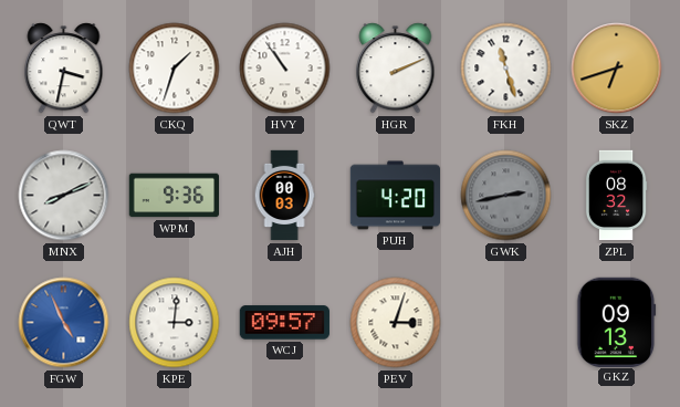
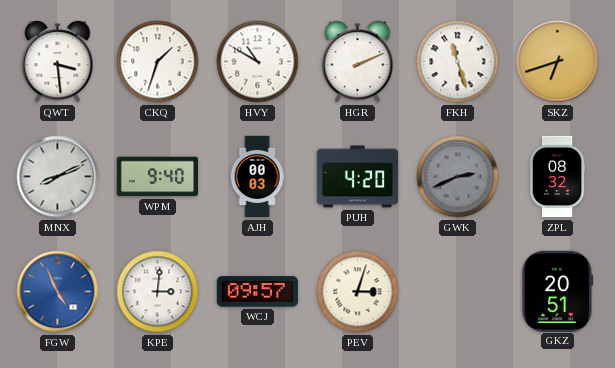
QWT: 3:32 -> 3:29 (58, 62)
HVY: 10:54 -> 10:50 (258, 62)
WPM: 9:36 -> 9:40 (158, 177)
GWK: 2:43 -> 2:41 (458, 177)
GKZ: 09:13 -> 20:51 (558, 291)
